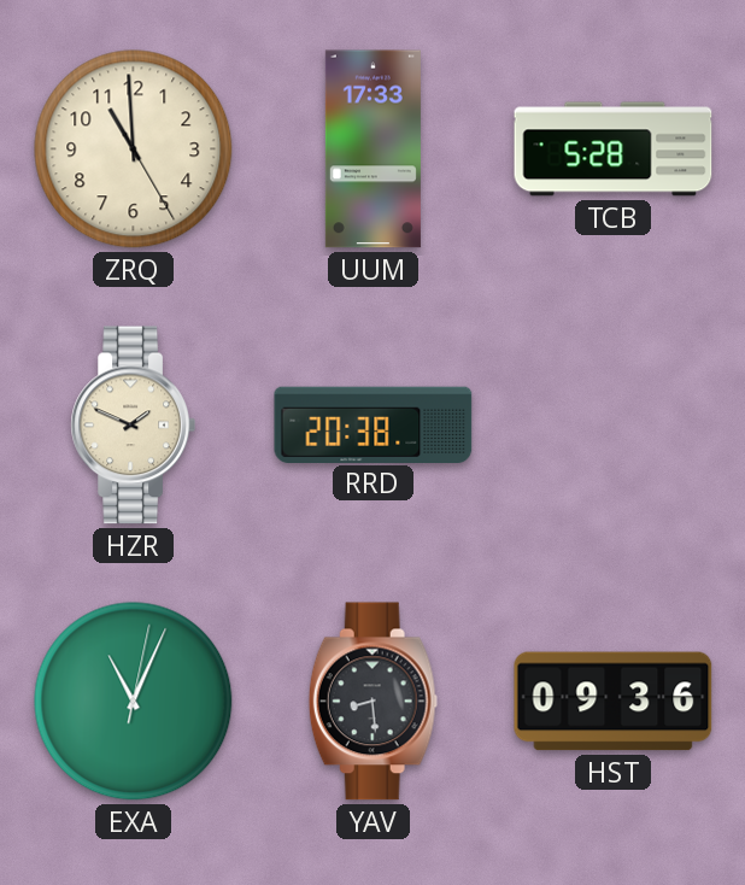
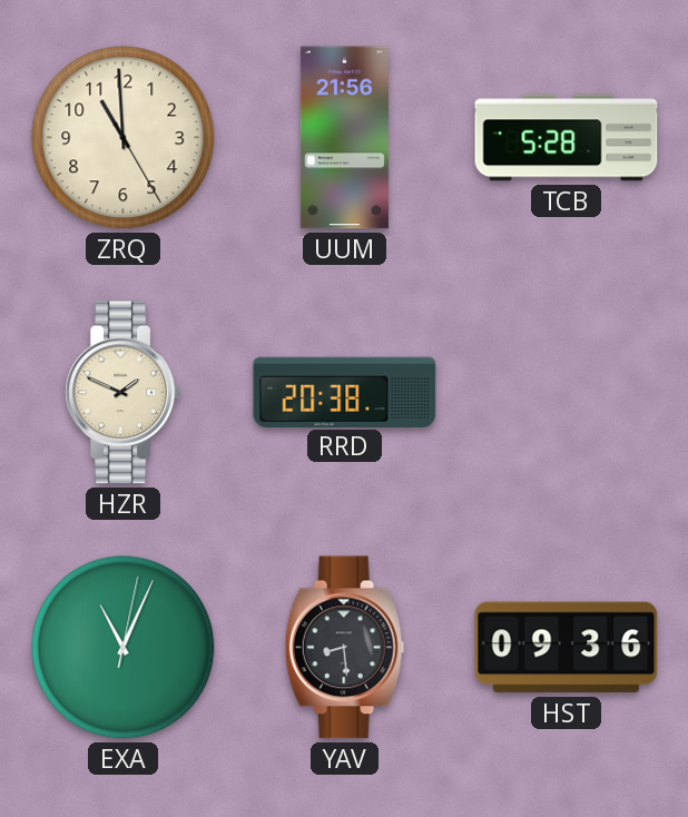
UUM: 17:33 -> 21:56 (344, 138)
